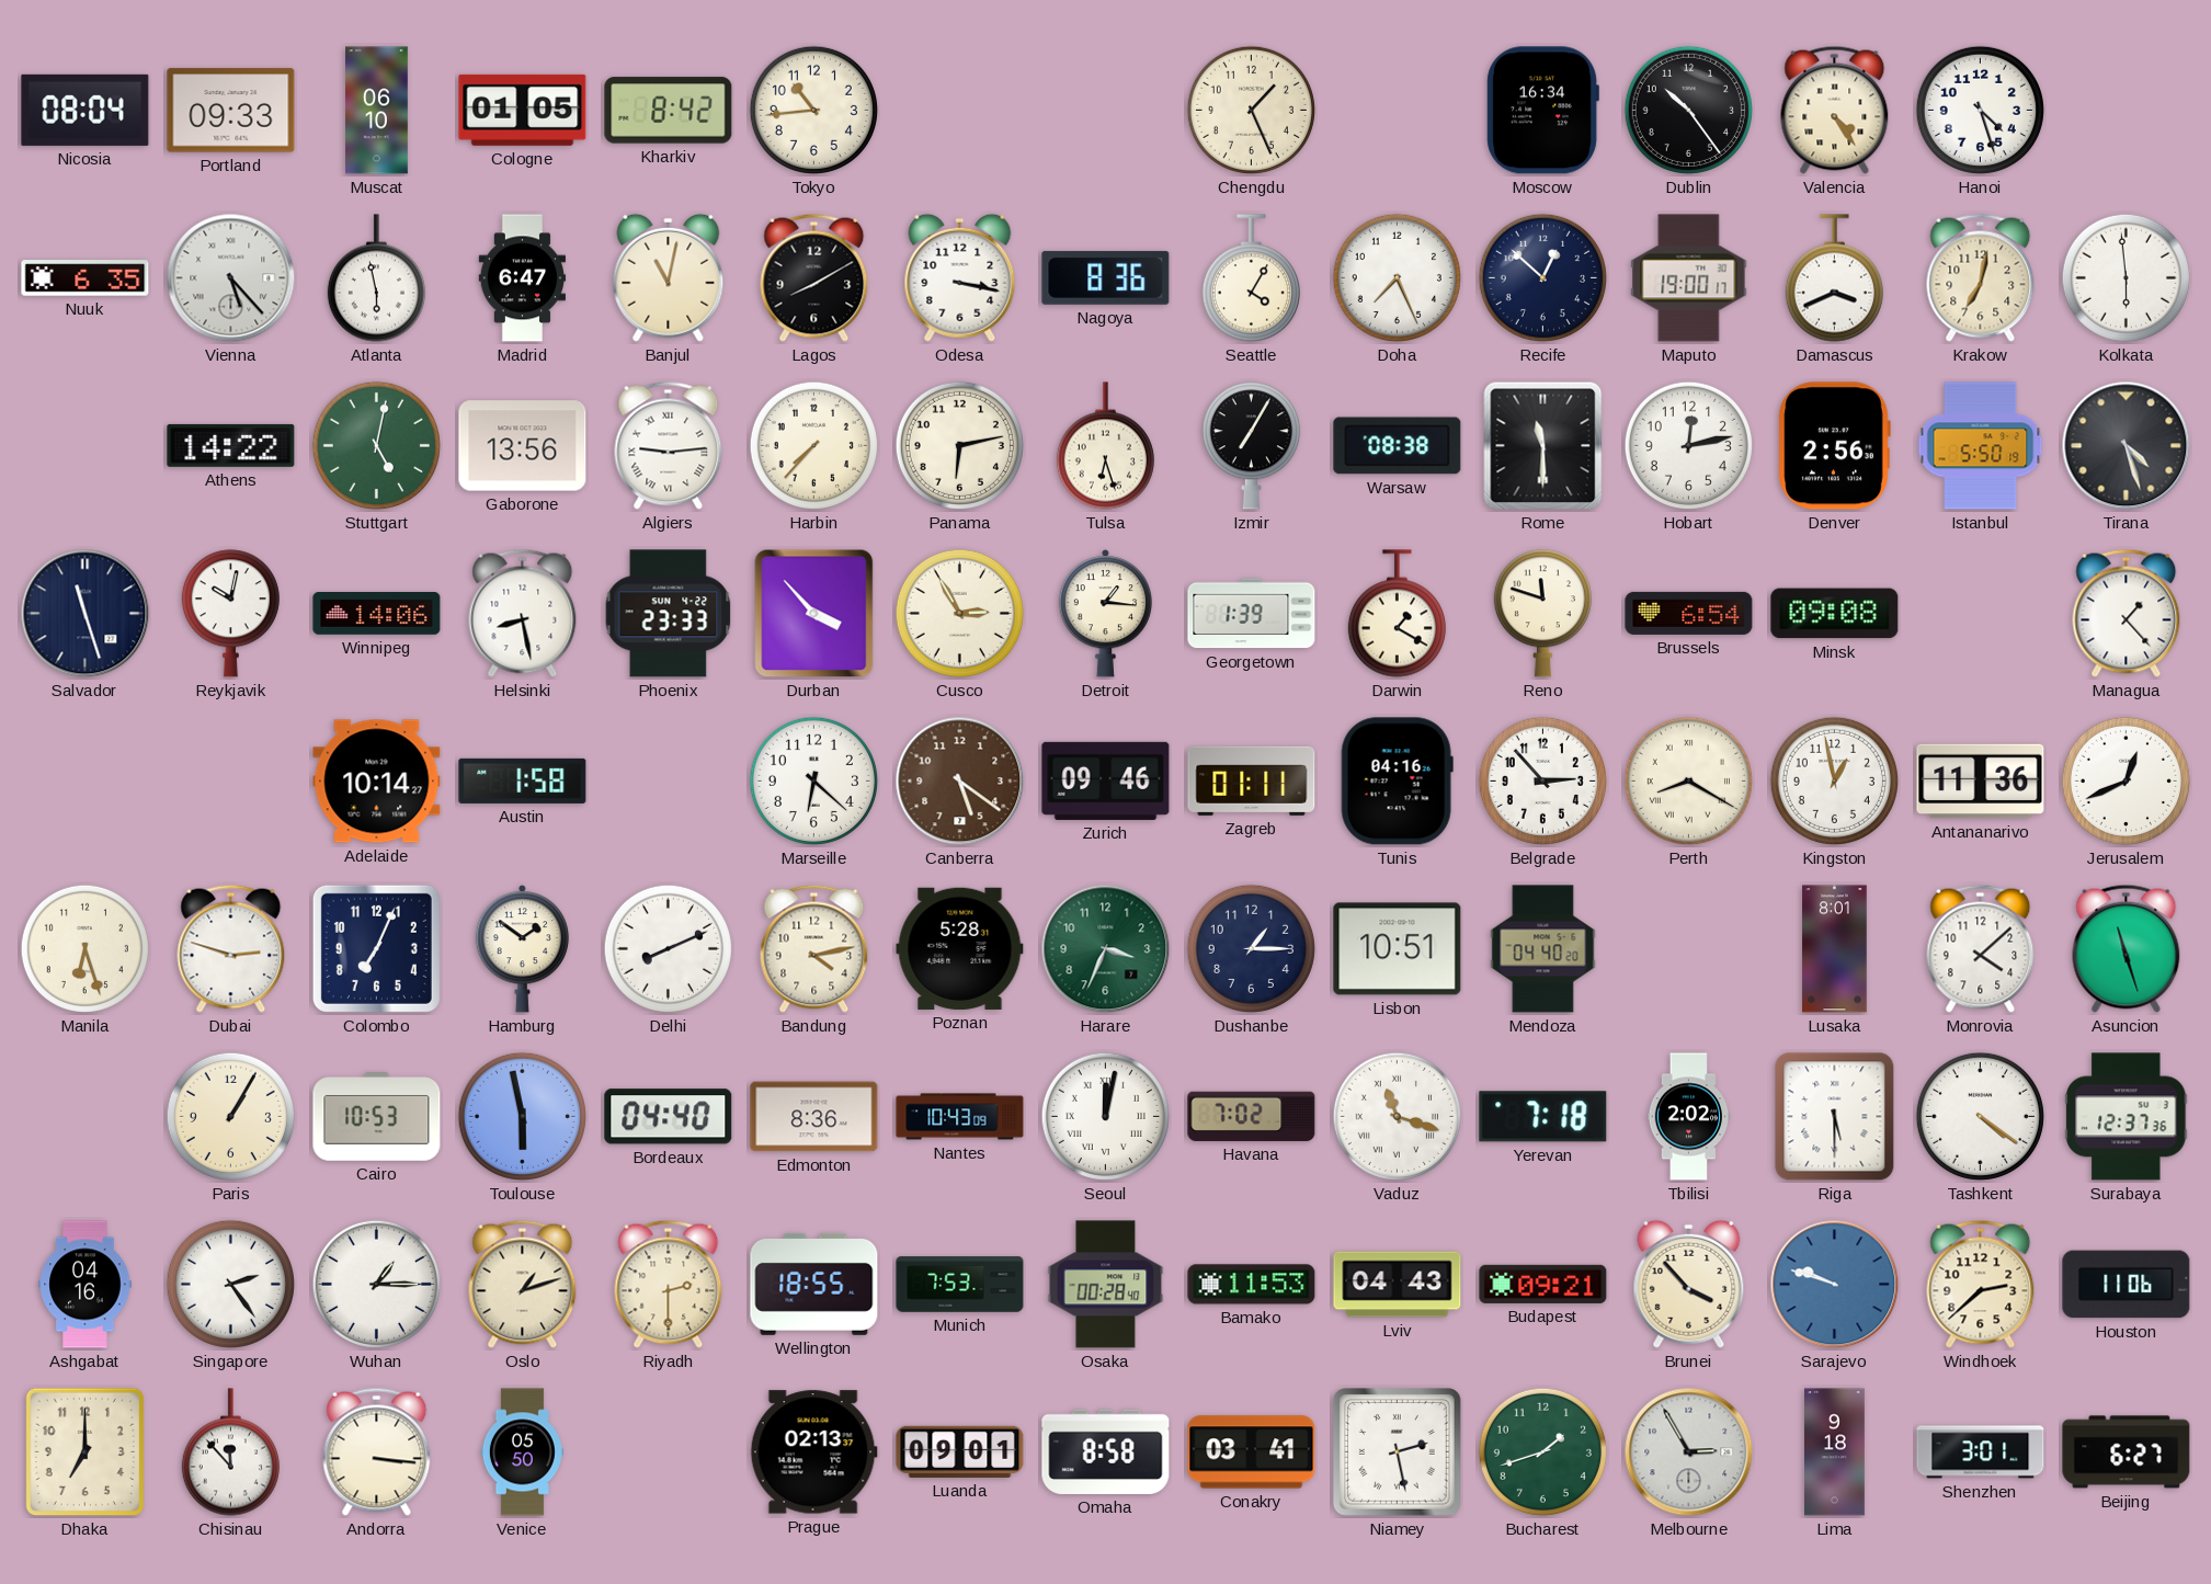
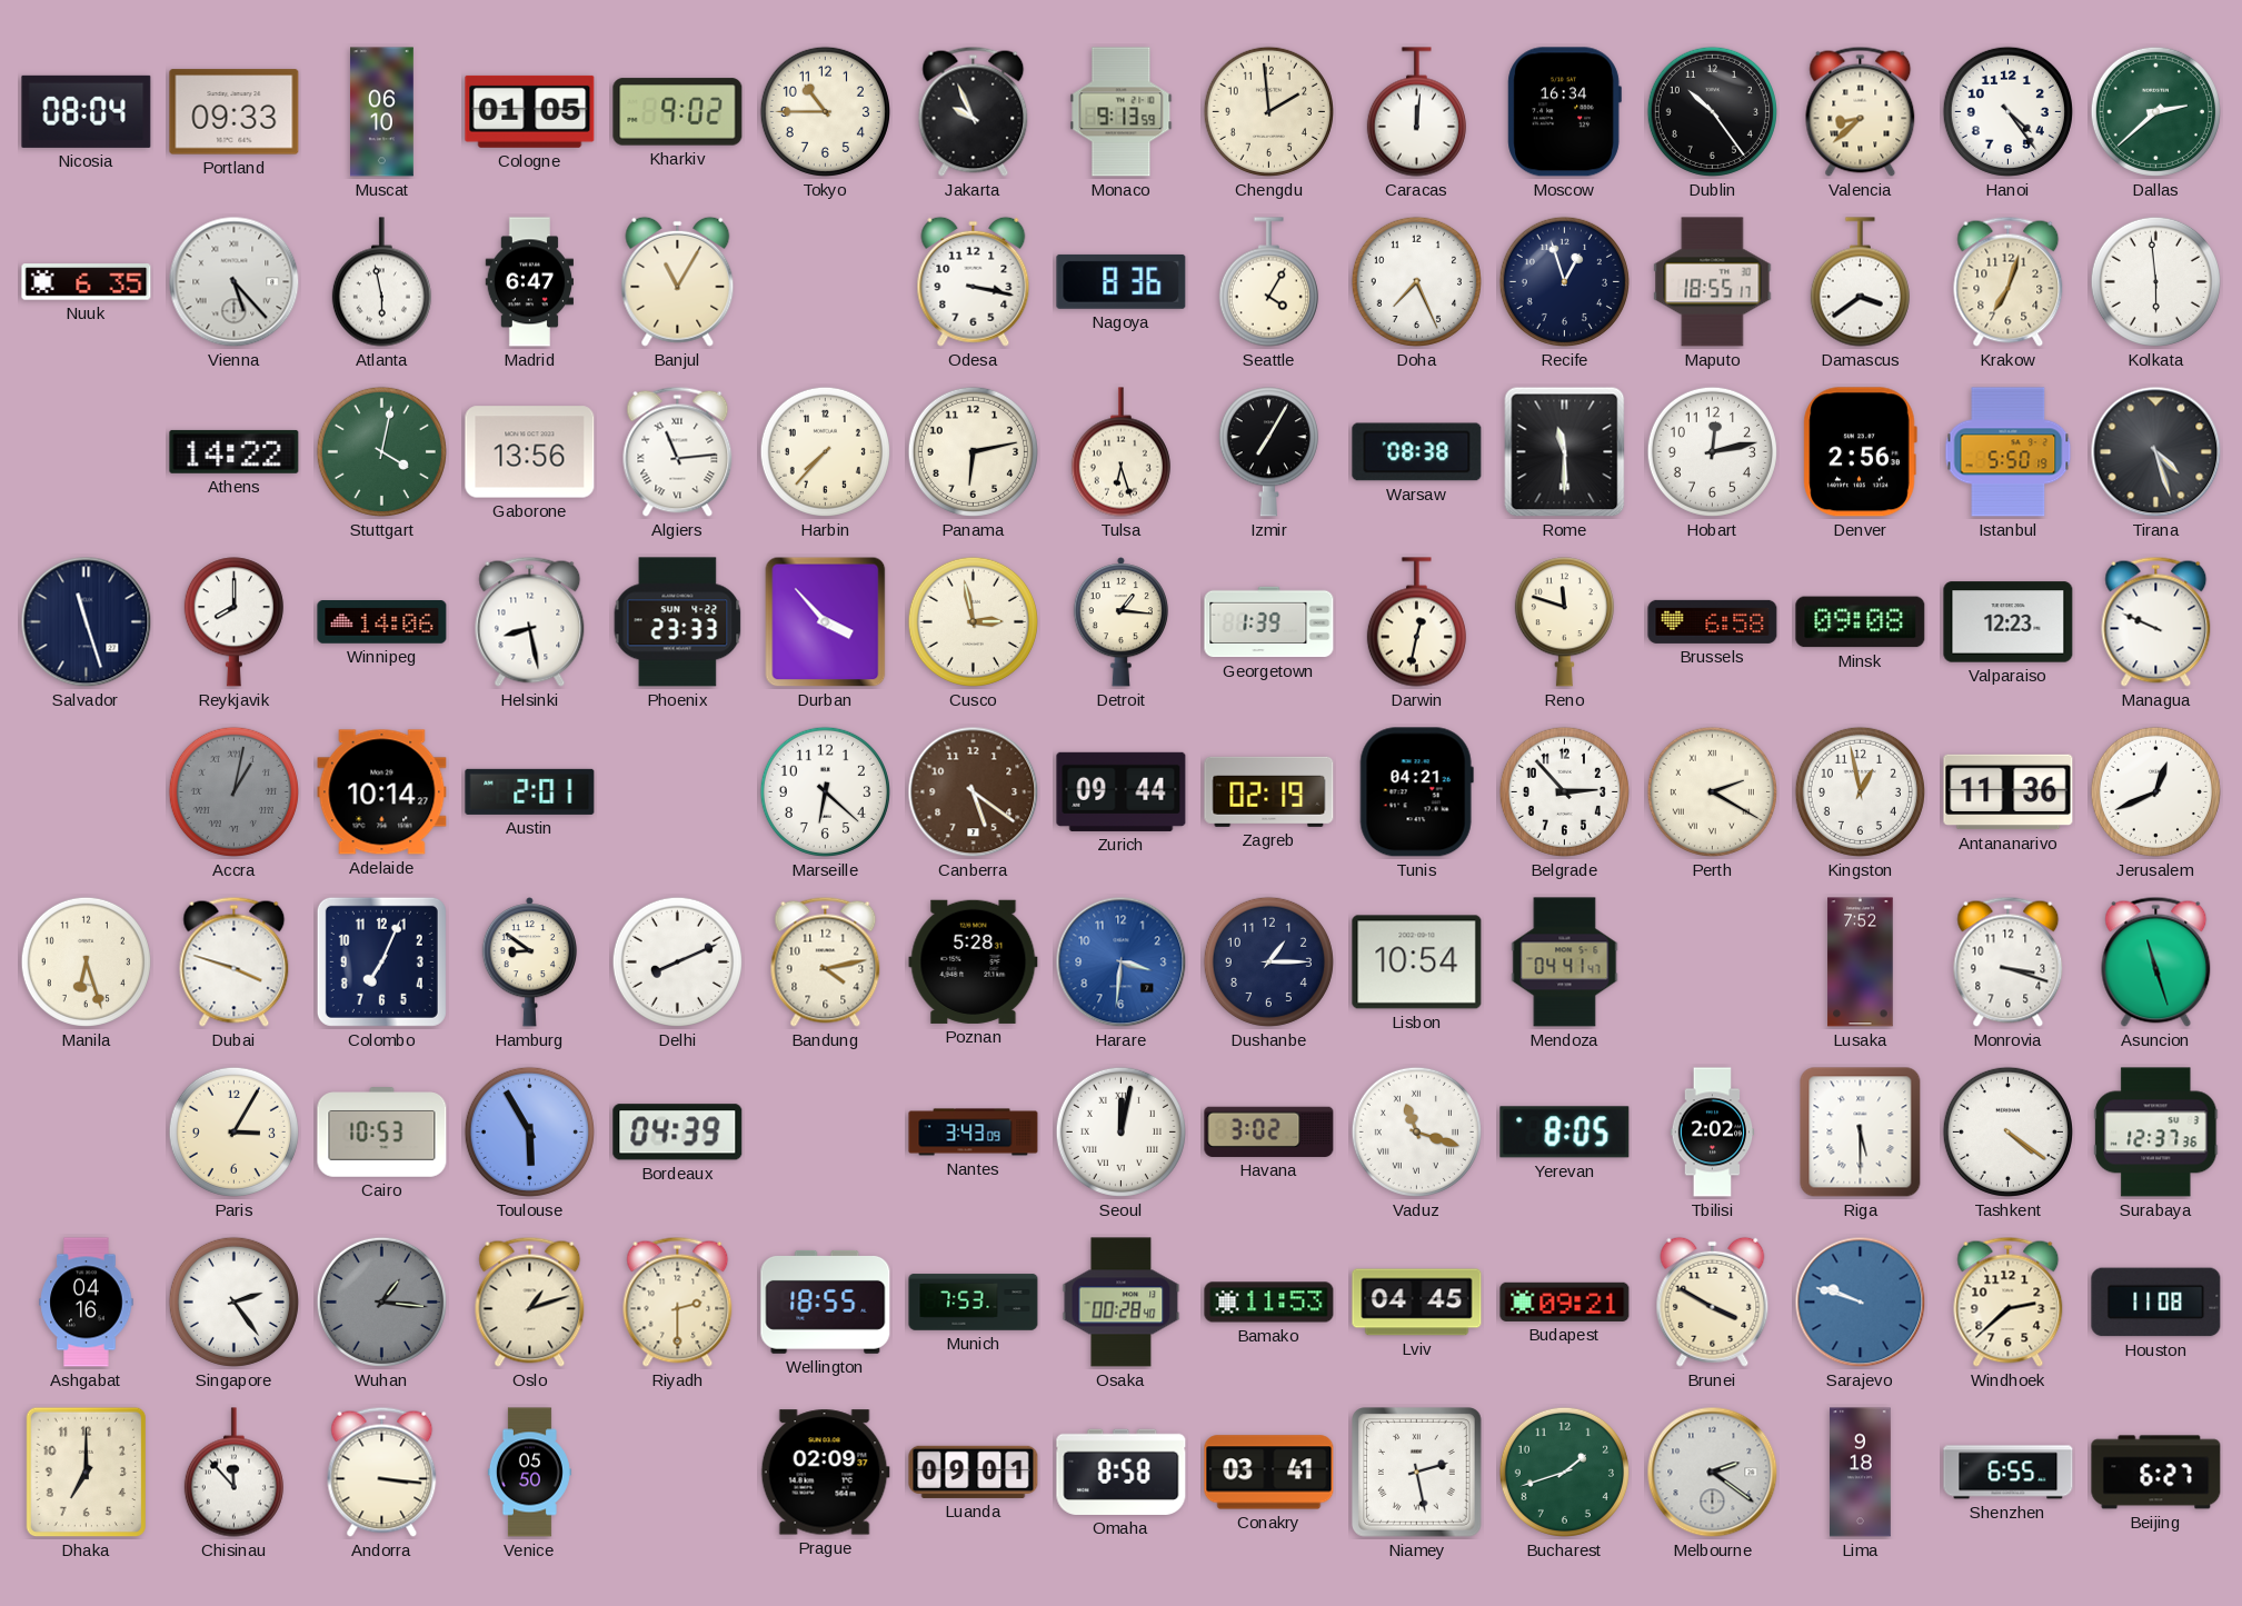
Kharkiv: 8:42 -> 9:02 (678, 112)
Tokyo: 10:44 -> 10:45 (825, 111)
Jakarta: none -> 9:56 (974, 111)
Monaco: none -> 9:13 (1122, 112)
Chengdu: 1:26 -> 1:59 (1268, 111)
Caracas: none -> 12:01 (1416, 112)
Valencia: 4:24 -> 8:38 (1861, 111)
Hanoi: 4:27 -> 4:24 (2007, 111)
Dallas: none -> 2:38 (2155, 111)
Banjul: 11:02 -> 11:05 (678, 281)
Lagos: 8:10 -> none (814, 277)
Recife: 12:52 -> 12:57 (1564, 281)
Maputo: 19:00 -> 18:55 (1713, 282)
Damascus: 3:41 -> 3:39 (1860, 282)
Krakow: 7:02 -> 7:03 (2009, 281)
Stuttgart: 5:02 -> 4:02 (381, 451)
Algiers: 9:14 -> 11:14 (678, 451)
Reykjavik: 10:02 -> 8:00 (233, 622)
Cusco: 2:55 -> 2:58 (973, 621)
Darwin: 1:20 -> 12:32 (1416, 622)
Brussels: 6:54 -> 6:58 (1713, 621)
Valparaiso: none -> 12:23 (2009, 622)
Managua: 1:23 -> 9:49 (2156, 621)
Accra: none -> 1:02 (233, 791)
Austin: 1:58 -> 2:01 (530, 791)
Zurich: 09:46 -> 09:44 (1122, 791)
Zagreb: 01:11 -> 02:19 (1269, 791)
Tunis: 04:16 -> 04:21 (1416, 792)
Perth: 8:20 -> 2:20 (1712, 791)
Dubai: 2:48 -> 3:48 (235, 961)
Hamburg: 1:51 -> 8:51 (529, 962)
Harare: 3:34 -> 3:31 (1122, 962)
Harare dial: green -> blue (1122, 962)
Lisbon: 10:51 -> 10:54 (1417, 962)
Mendoza: 04:40 -> 04:41 (1565, 962)
Lusaka: 8:01 -> 7:52 (1861, 962)
Monrovia: 4:08 -> 3:18 (2009, 961)
Paris: 1:05 -> 3:05 (233, 1131)
Toulouse: 5:58 -> 5:55 (529, 1131)
Bordeaux: 04:40 -> 04:39 (678, 1133)
Edmonton: 8:36 -> none (814, 1117)
Nantes: 10:43 -> 3:43 (974, 1133)
Havana: 7:02 -> 3:02 (1269, 1131)
Yerevan: 7:18 -> 8:05 (1565, 1133)
Wuhan: 1:15 -> 1:16 (381, 1301)
Wuhan dial: white -> grey (381, 1301)
Lviv: 04:43 -> 04:45 (1417, 1303)
Brunei: 3:53 -> 3:50 (1713, 1301)
Houston: 11:06 -> 11:08 (2156, 1303)
Prague: 02:13 -> 02:09 (825, 1473)
Melbourne: 2:55 -> 2:21 (1713, 1473)
Shenzhen: 3:01 -> 6:55 (2009, 1473)
